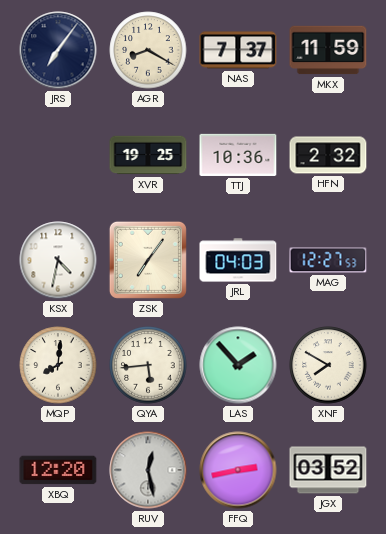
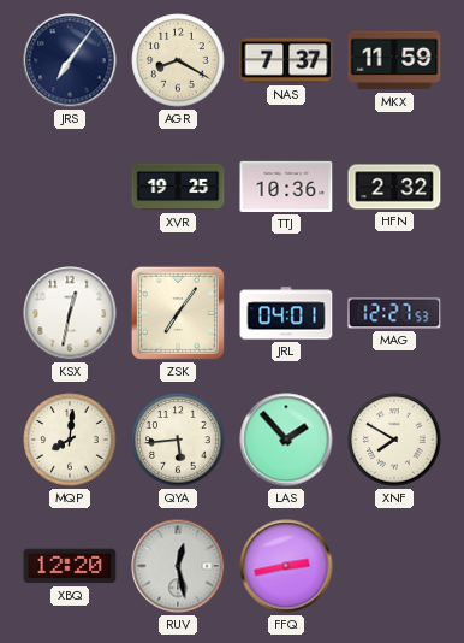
KSX: 4:32 -> 12:32 (70, 313)
JRL: 04:03 -> 04:01 (286, 313)
JGX: 03:52 -> none (328, 470)
